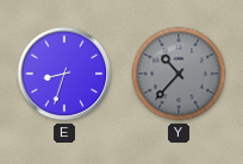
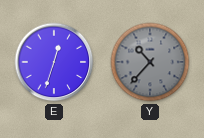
E: 8:33 -> 12:33 (54, 62)
